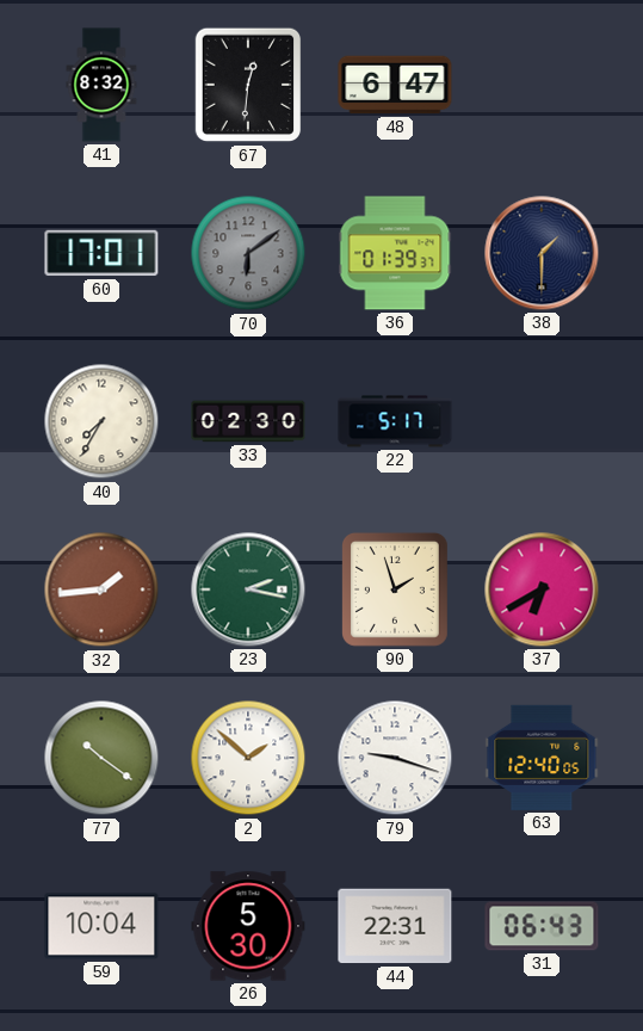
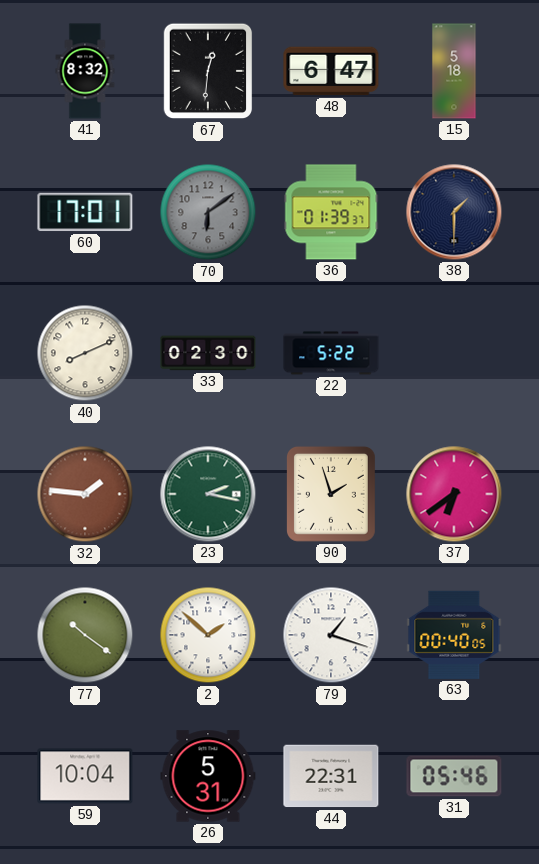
15: none -> 5:18 (454, 71)
40: 7:35 -> 8:11 (85, 353)
22: 5:17 -> 5:22 (331, 353)
32: 1:44 -> 1:46 (85, 494)
37: 6:40 -> 6:39 (454, 494)
79: 9:18 -> 1:18 (331, 635)
63: 12:40 -> 00:40 (454, 635)
26: 5:30 -> 5:31 (208, 776)
31: 06:43 -> 05:46 (454, 776)
